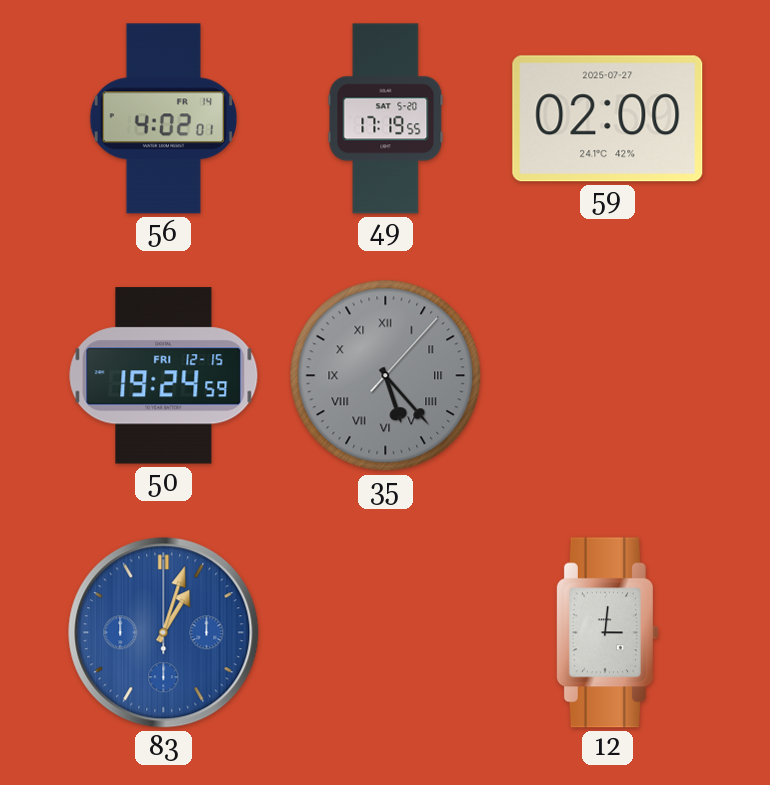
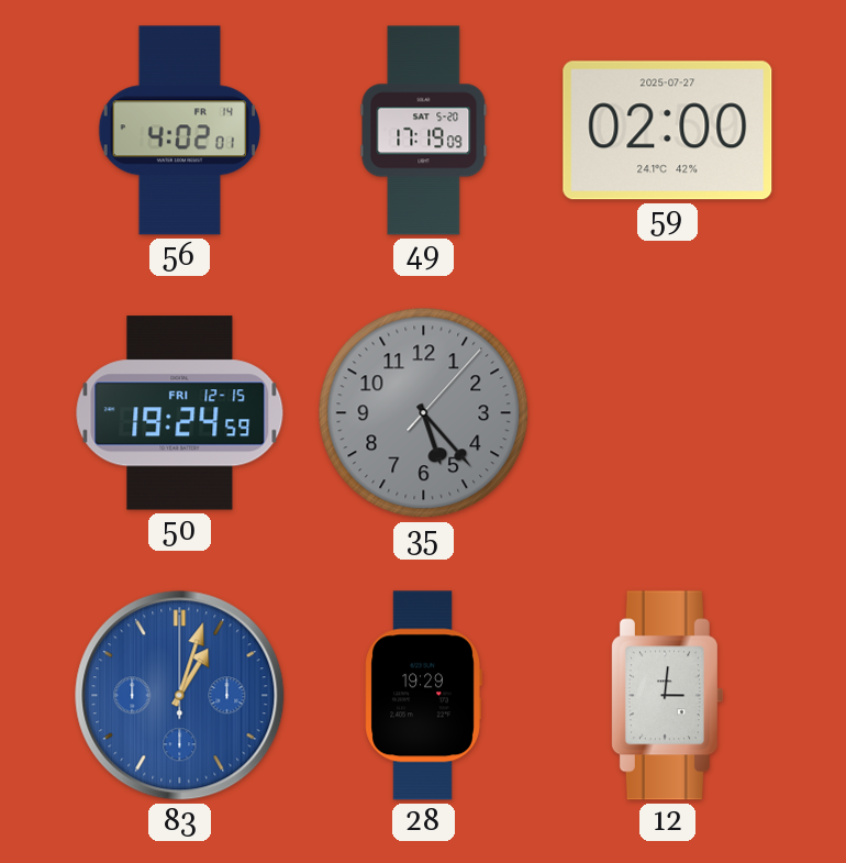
49: 17:19:55 -> 17:19:09 (424, 131)
35 numerals: Roman -> Arabic (424, 413)
28: none -> 19:29 (423, 696)
